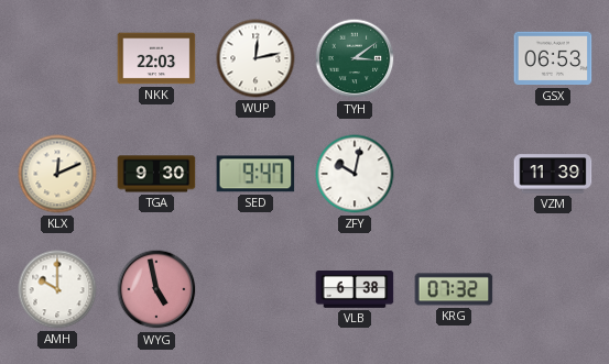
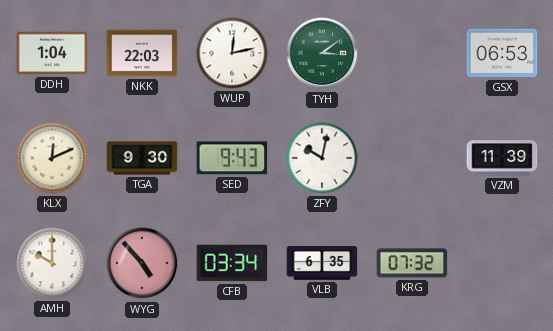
DDH: none -> 1:04 (52, 53)
SED: 9:47 -> 9:43 (232, 158)
WYG: 4:58 -> 4:53 (142, 263)
CFB: none -> 03:34 (232, 263)
VLB: 6:38 -> 6:35 (322, 264)
